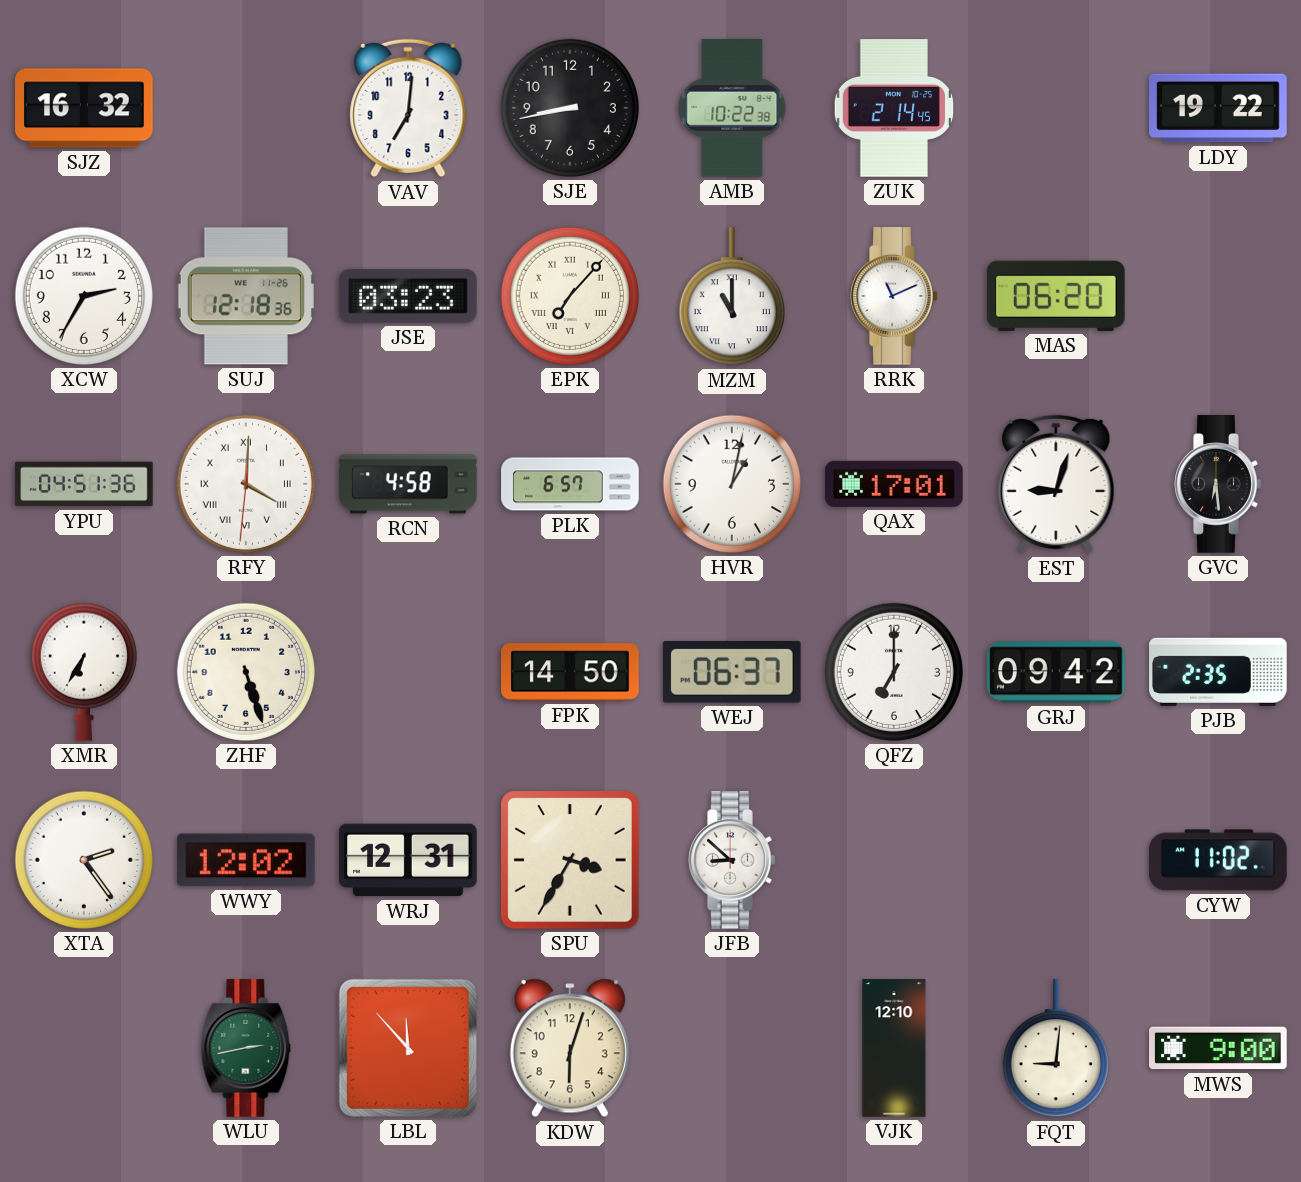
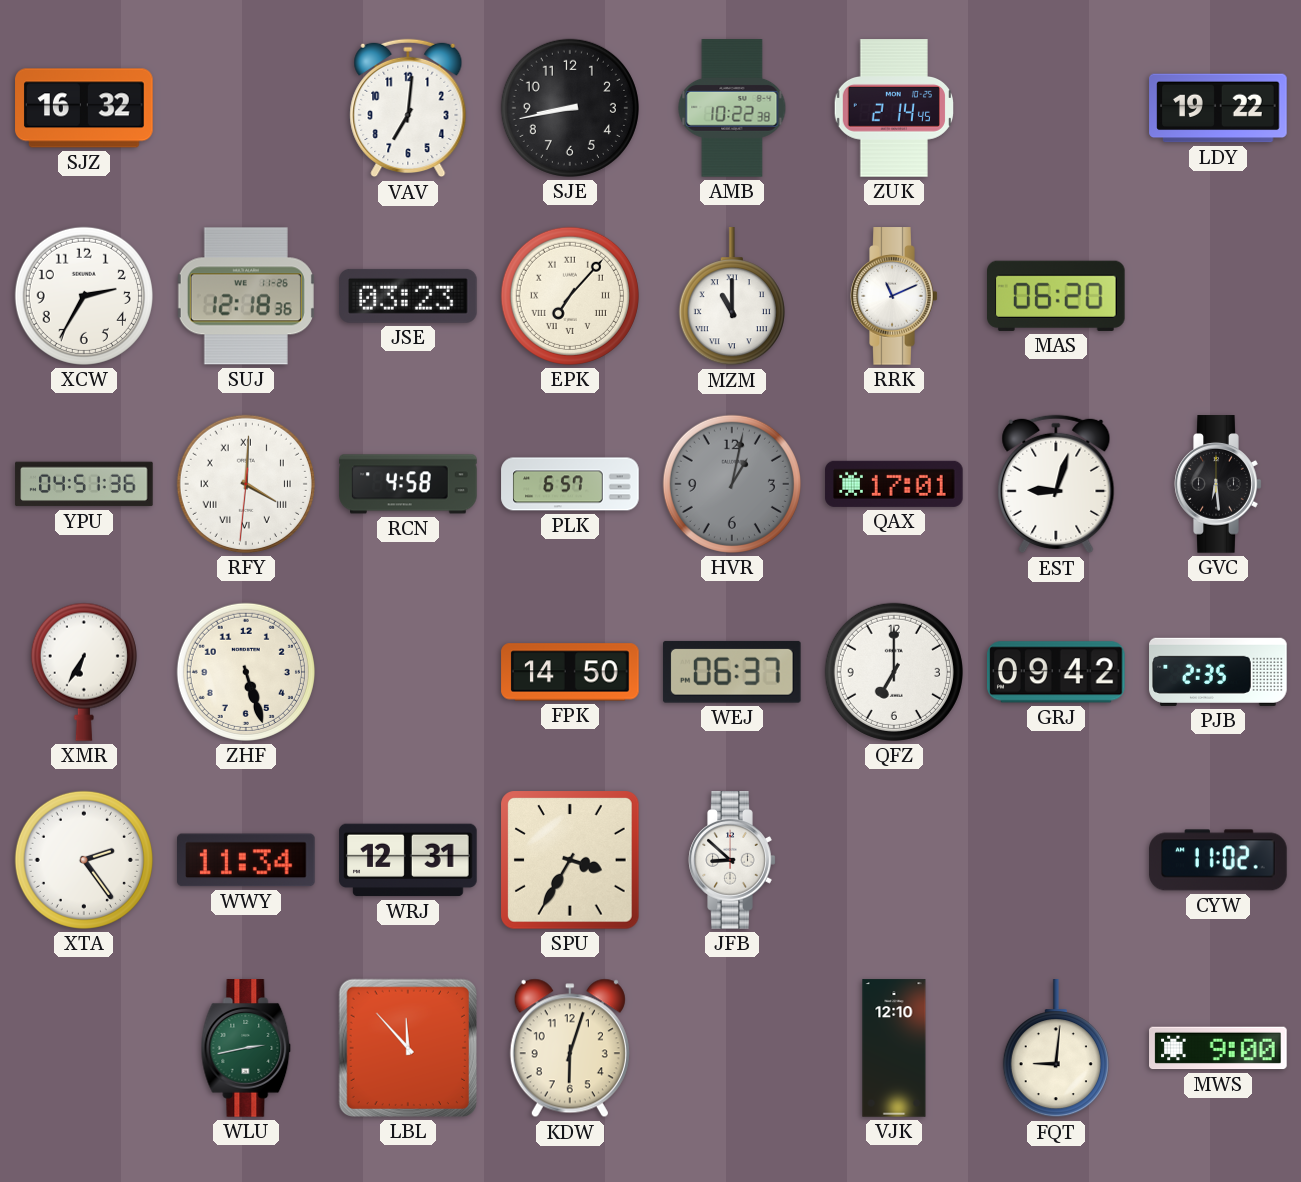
HVR dial: white -> grey (732, 484)
WWY: 12:02 -> 11:34 (247, 860)
